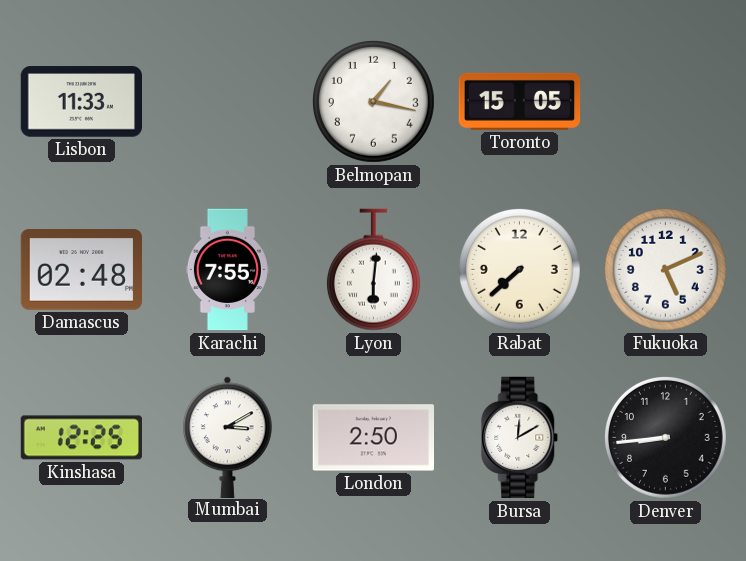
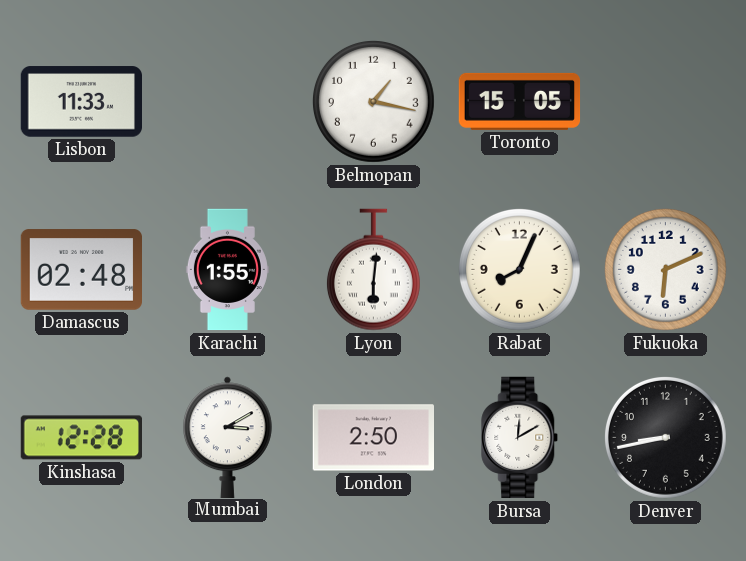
Karachi: 7:55 -> 1:55 (227, 270)
Rabat: 7:38 -> 8:04 (519, 269)
Fukuoka: 5:11 -> 6:11 (665, 269)
Kinshasa: 12:25 -> 12:28 (81, 438)
Denver: 8:44 -> 8:43 (665, 437)
